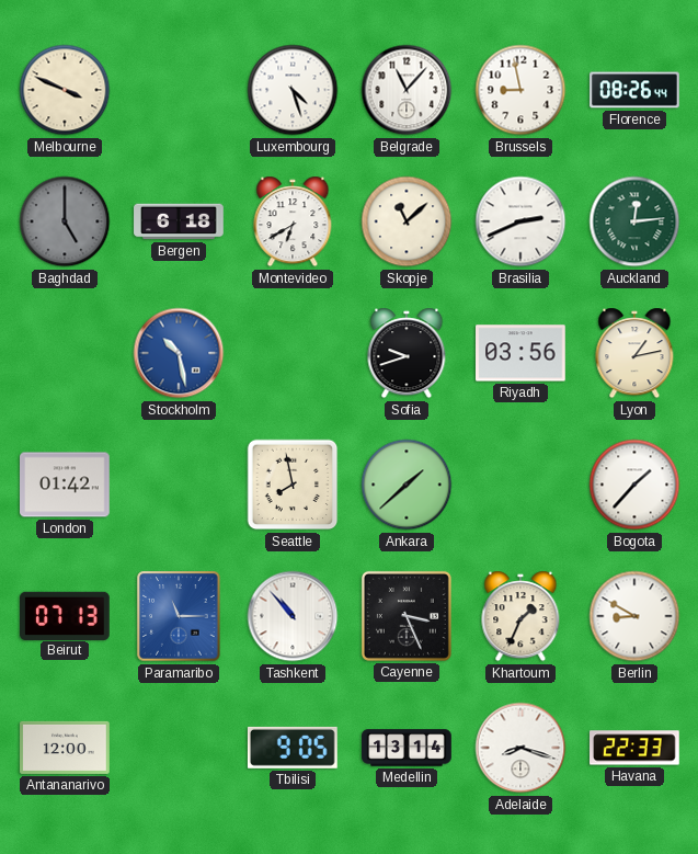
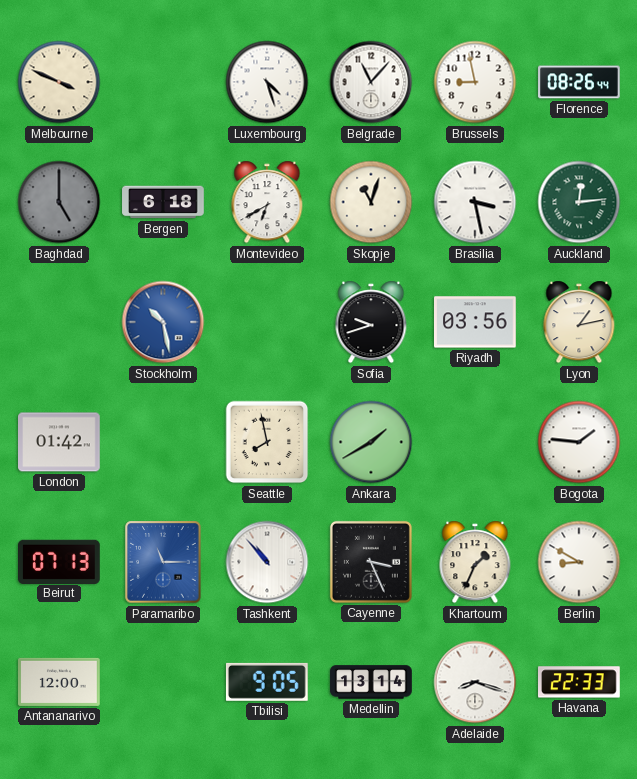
Skopje: 11:08 -> 11:03 (371, 202)
Brasilia: 2:41 -> 3:28 (475, 202)
Ankara: 1:38 -> 1:40 (371, 442)
Bogota: 1:37 -> 1:46 (579, 442)
